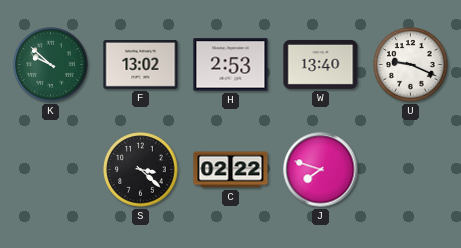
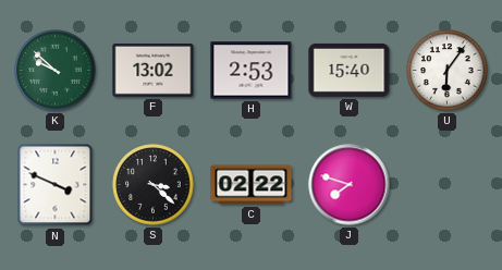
W: 13:40 -> 15:40 (350, 70)
U: 9:19 -> 6:06 (448, 71)
N: none -> 3:49 (56, 185)
